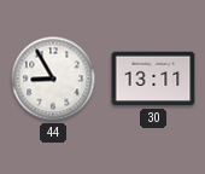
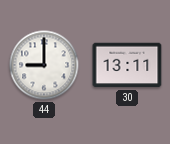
44: 8:55 -> 9:00 (44, 65)
